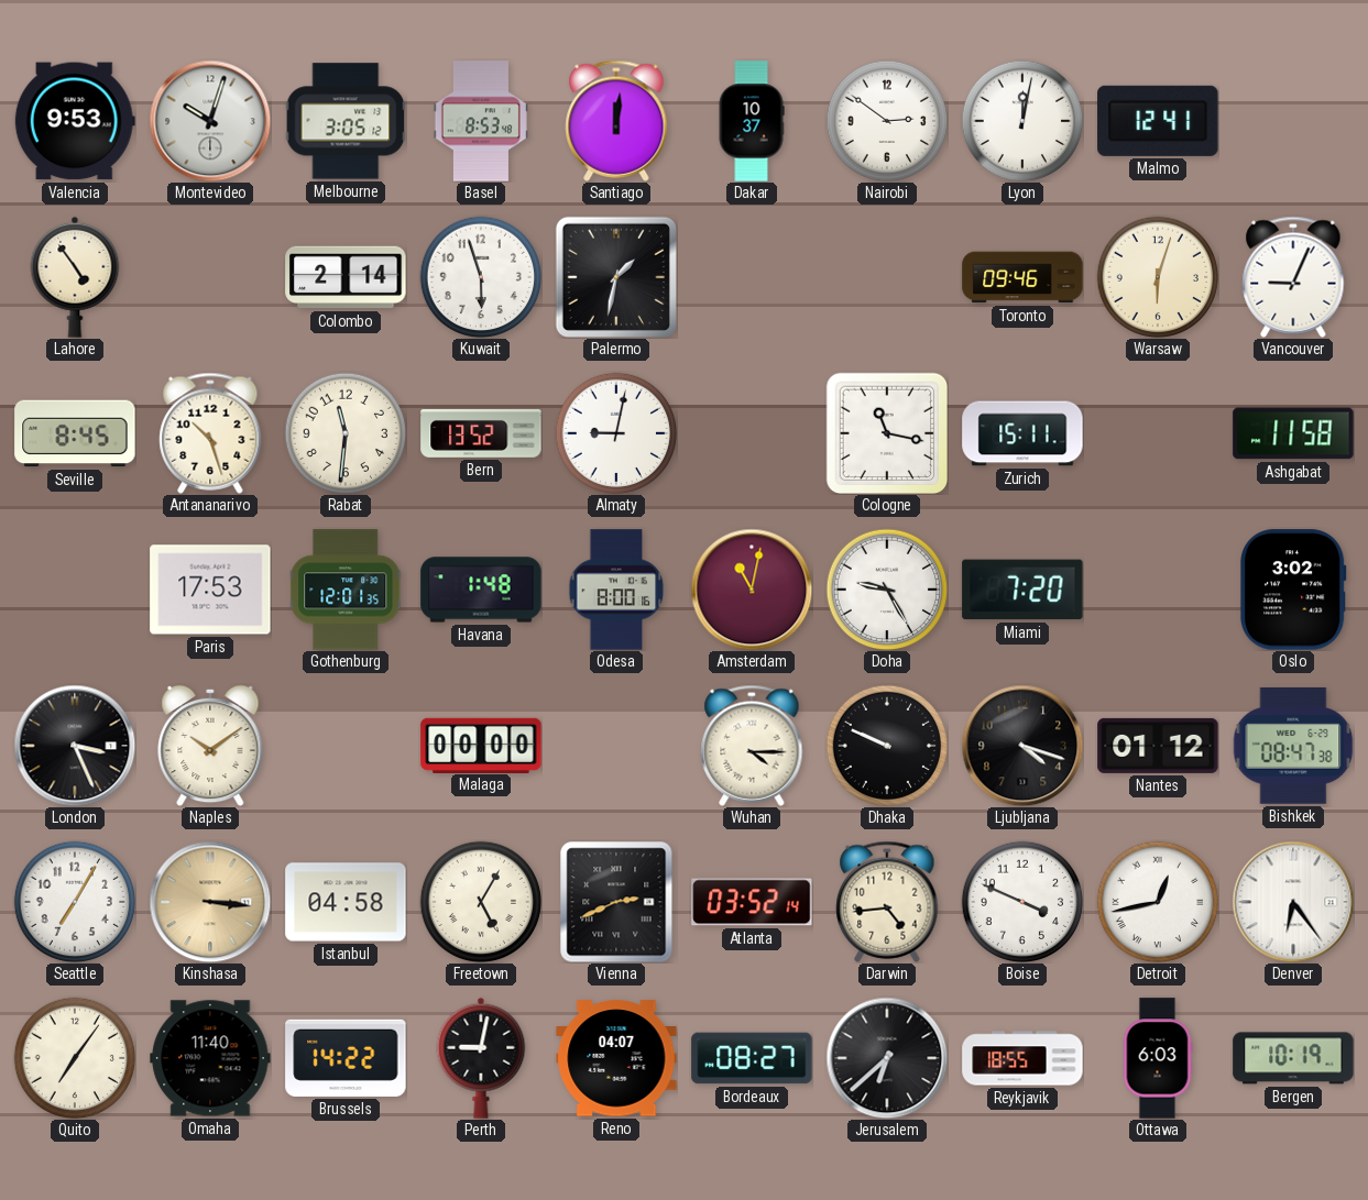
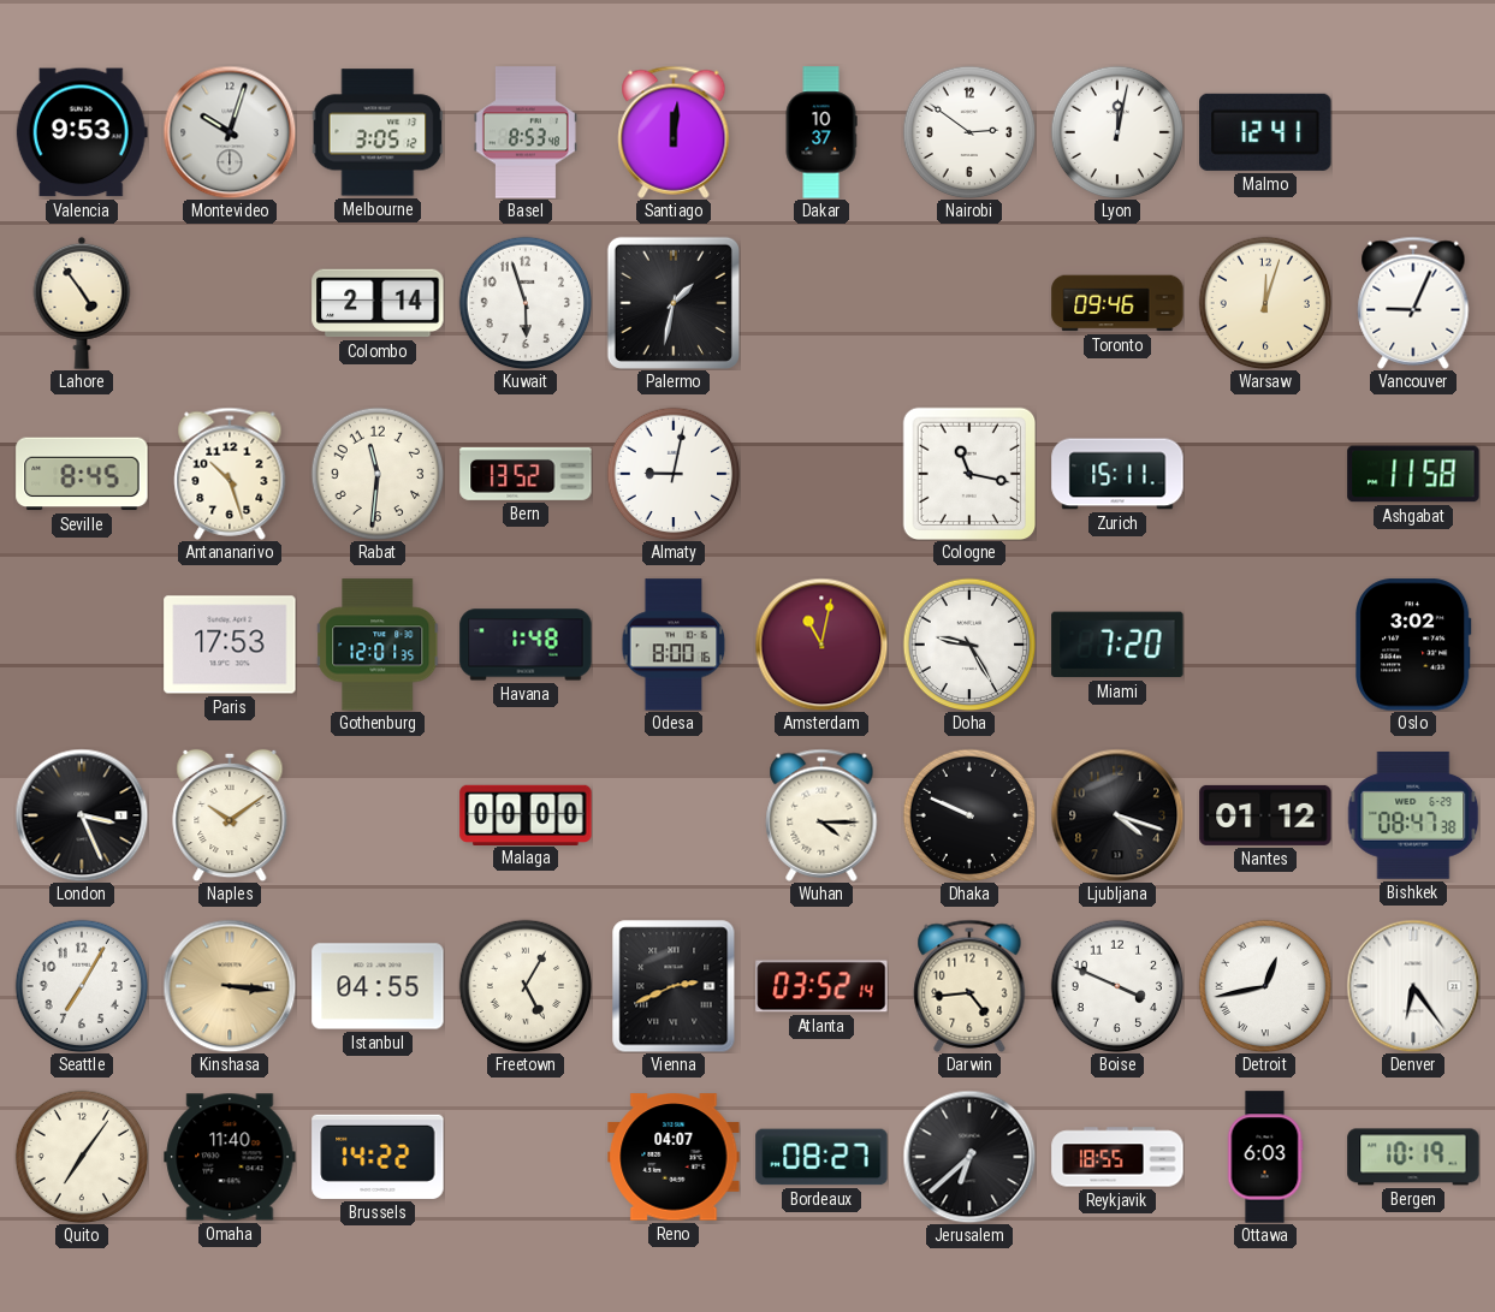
Warsaw: 6:03 -> 12:03 (1265, 303)
Istanbul: 04:58 -> 04:55 (378, 986)
Perth: 9:02 -> none (481, 1058)
